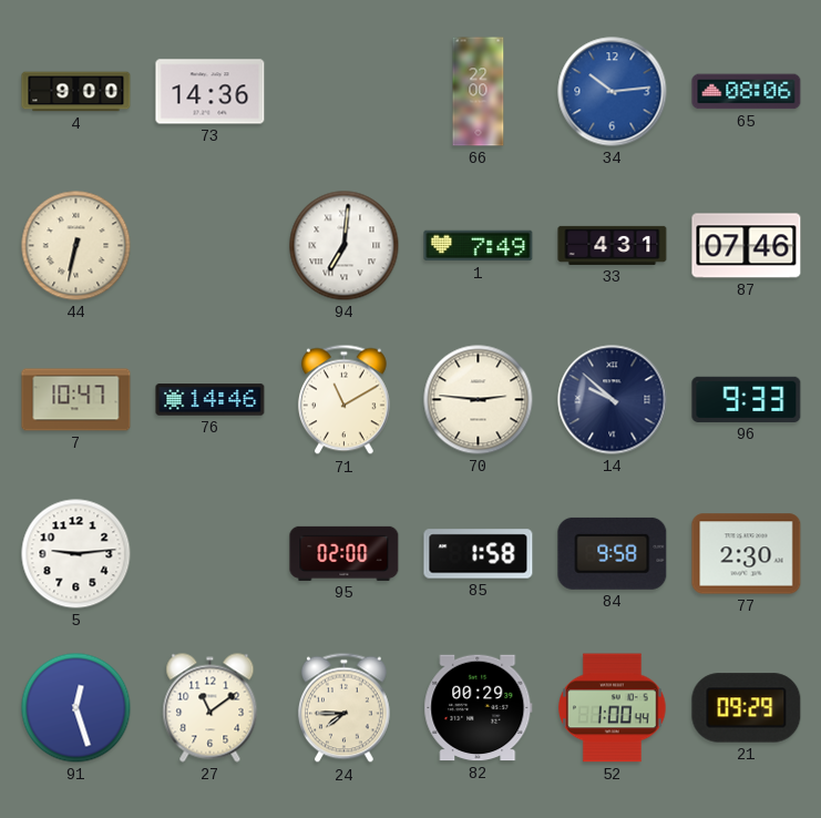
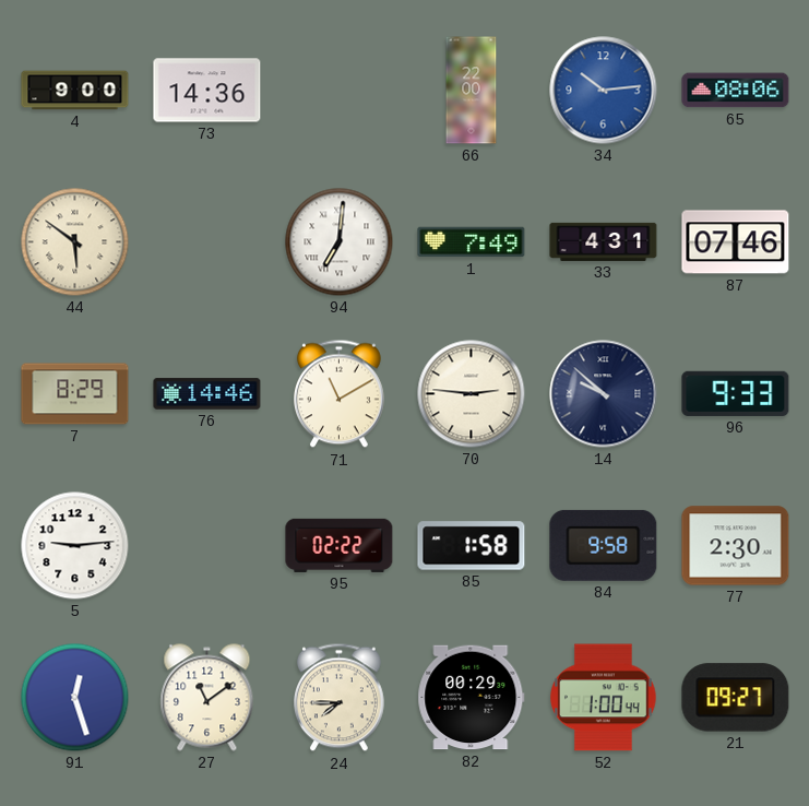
44: 6:32 -> 5:51 (75, 242)
7: 10:47 -> 8:29 (75, 394)
95: 02:00 -> 02:22 (340, 545)
21: 09:29 -> 09:27 (736, 698)
